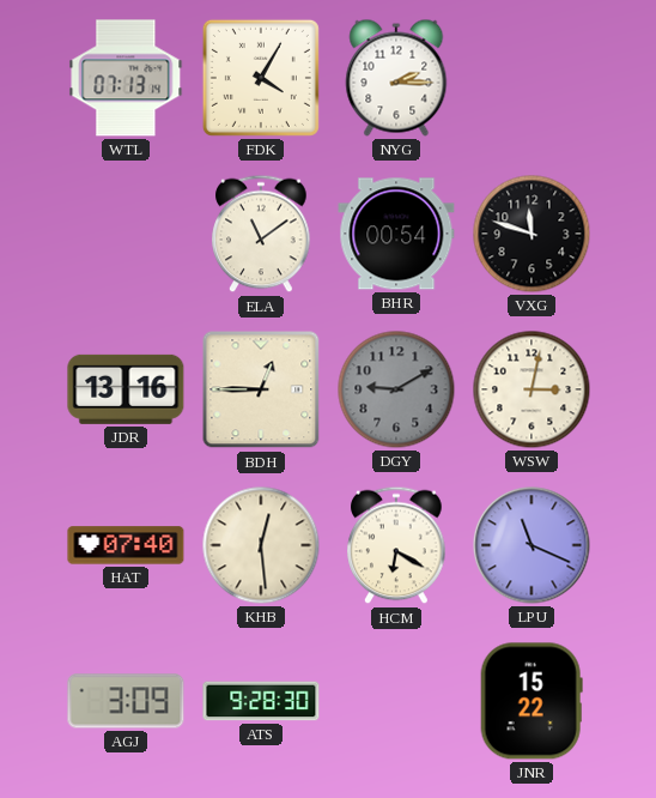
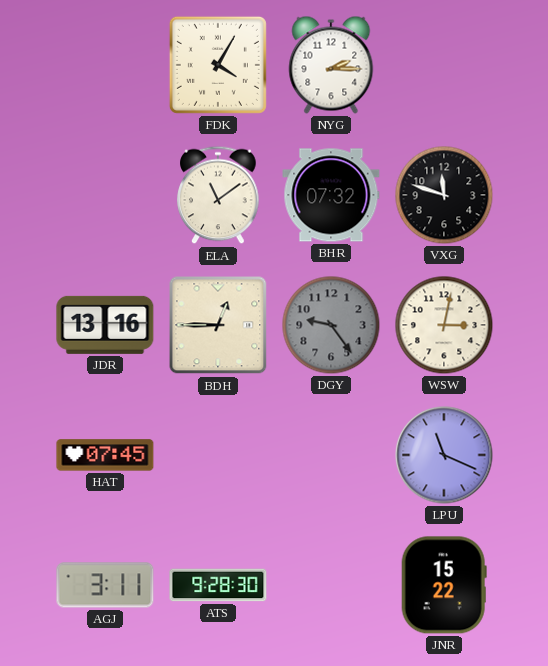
WTL: 07:13 -> none (126, 78)
BHR: 00:54 -> 07:32 (331, 195)
DGY: 9:10 -> 9:24 (331, 325)
HAT: 07:40 -> 07:45 (105, 455)
KHB: 12:29 -> none (261, 545)
HCM: 6:20 -> none (396, 545)
AGJ: 3:09 -> 3:11 (105, 585)
